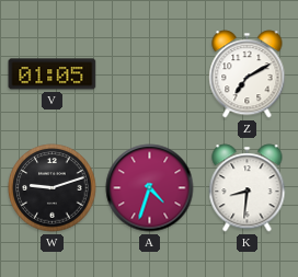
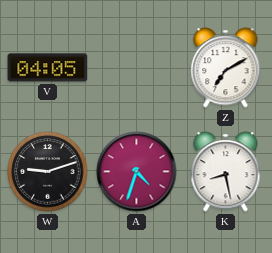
V: 01:05 -> 04:05 (48, 68)
K: 8:31 -> 8:28 (226, 172)
